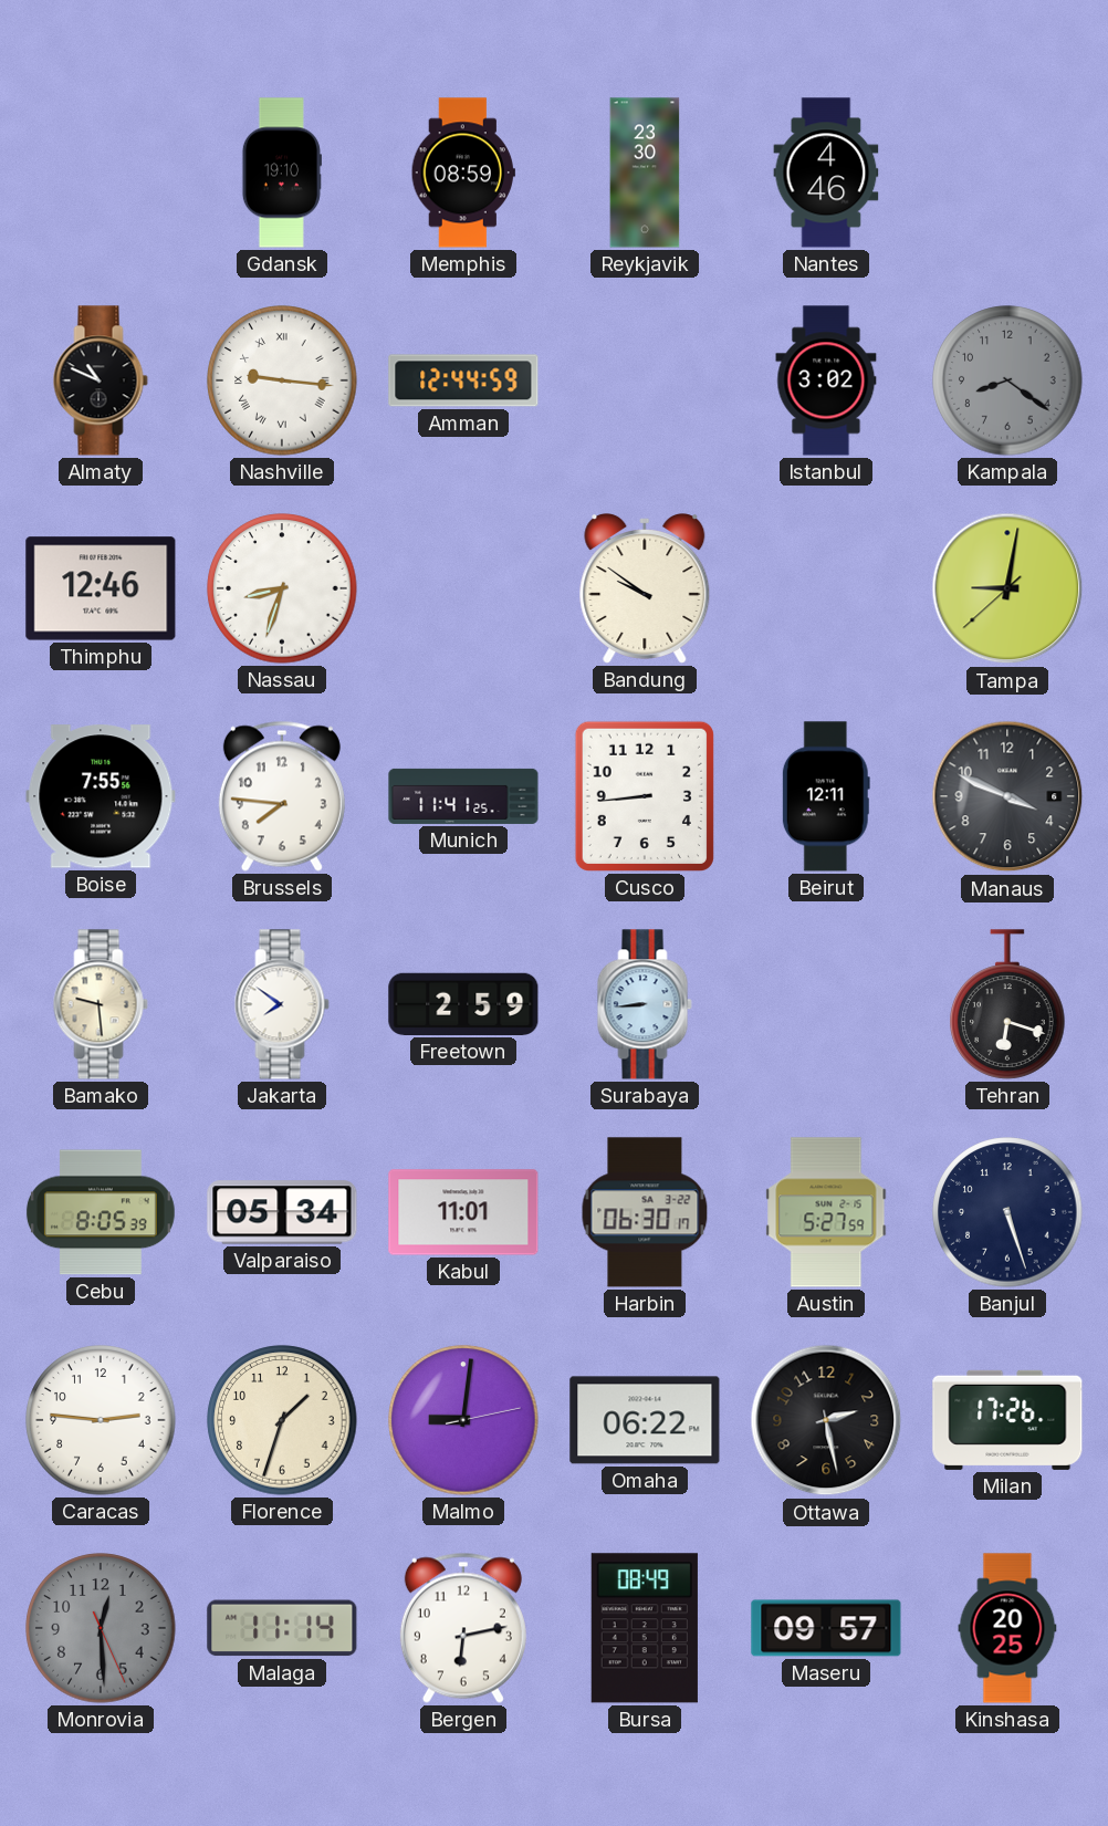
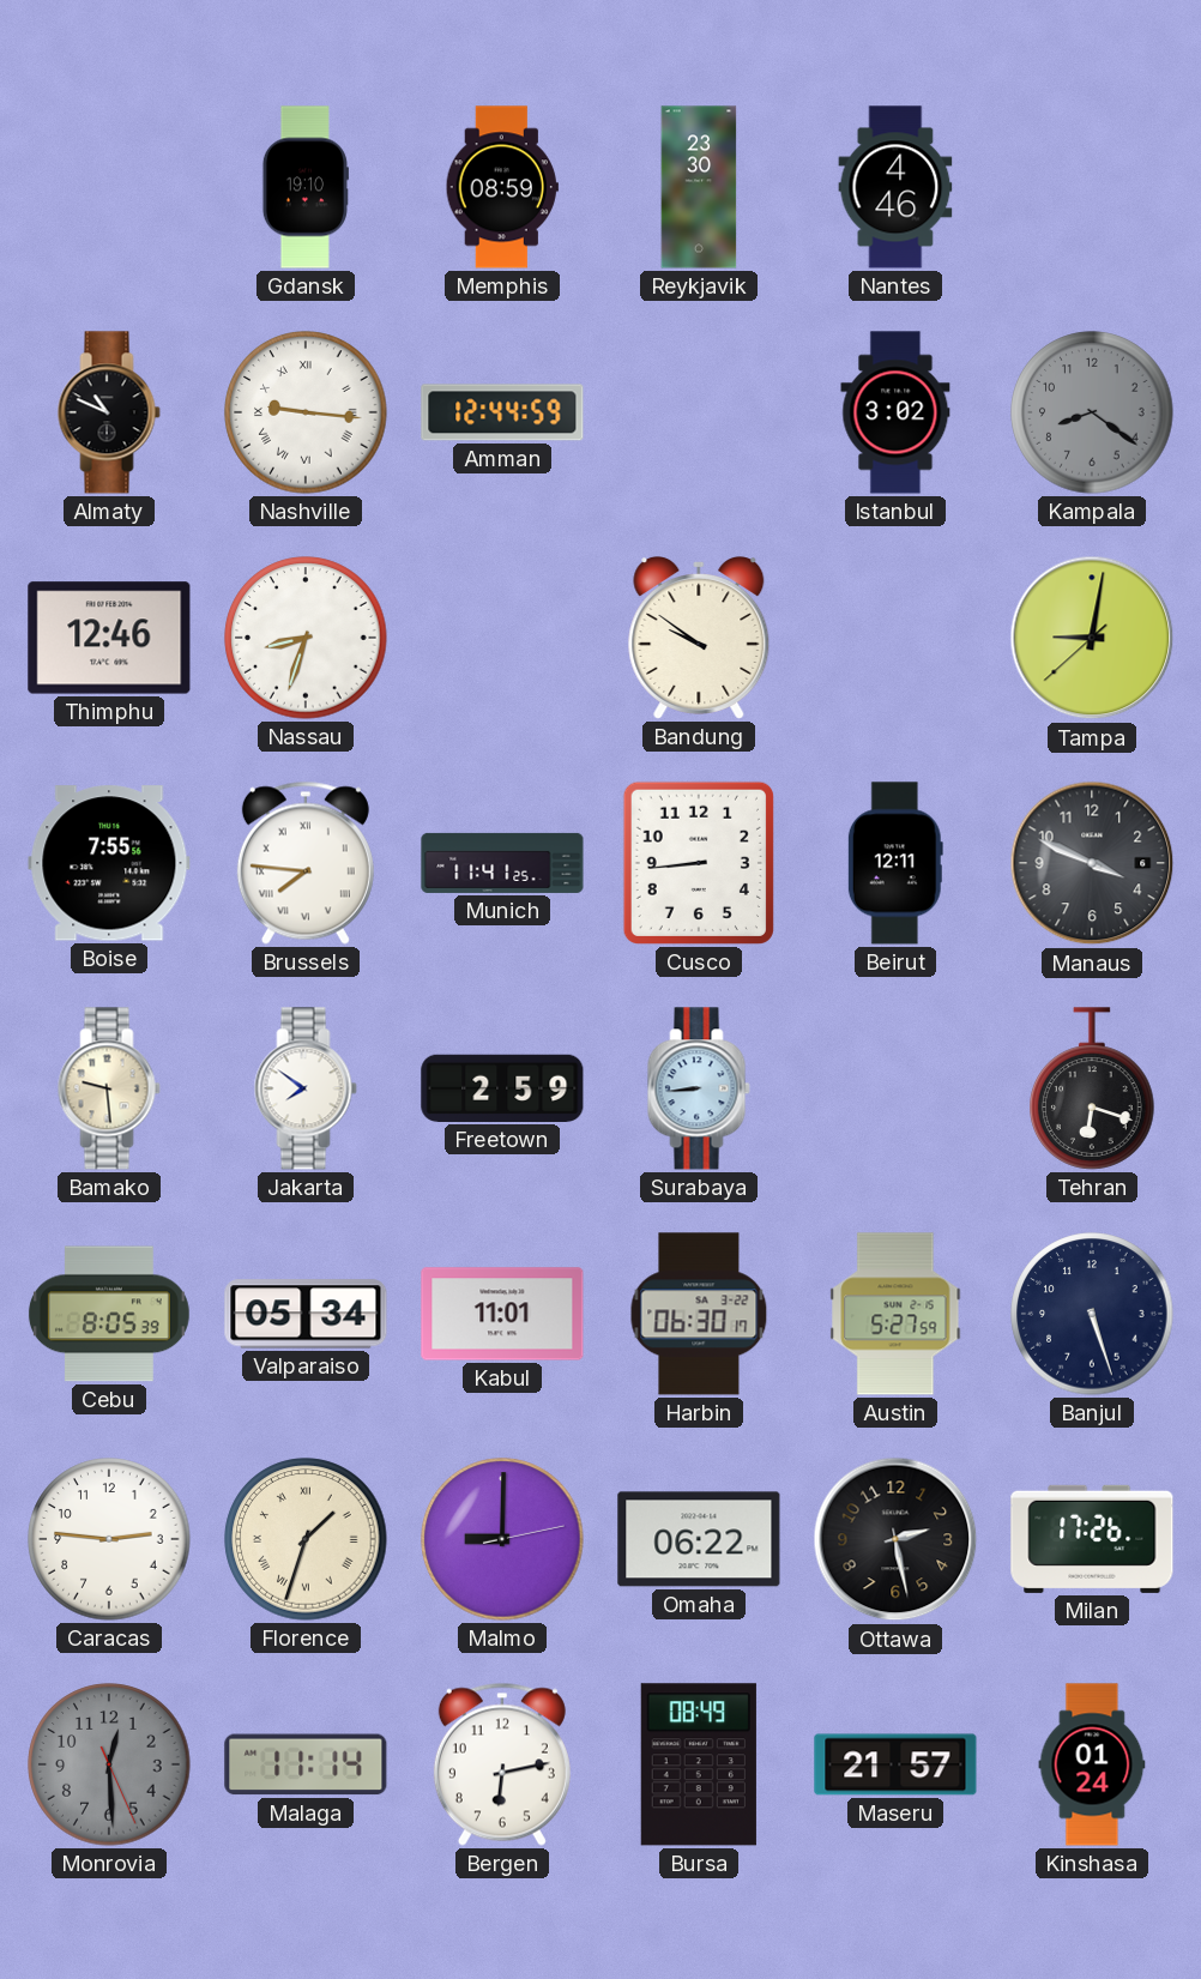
Brussels numerals: Arabic -> Roman (306, 863)
Florence numerals: Arabic -> Roman (306, 1539)
Malmo: 9:01 -> 9:00 (502, 1539)
Maseru: 09:57 -> 21:57 (895, 1764)
Kinshasa: 20:25 -> 01:24 (1092, 1764)
